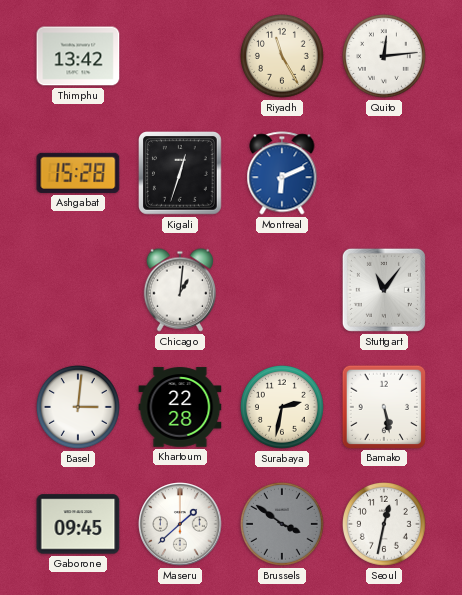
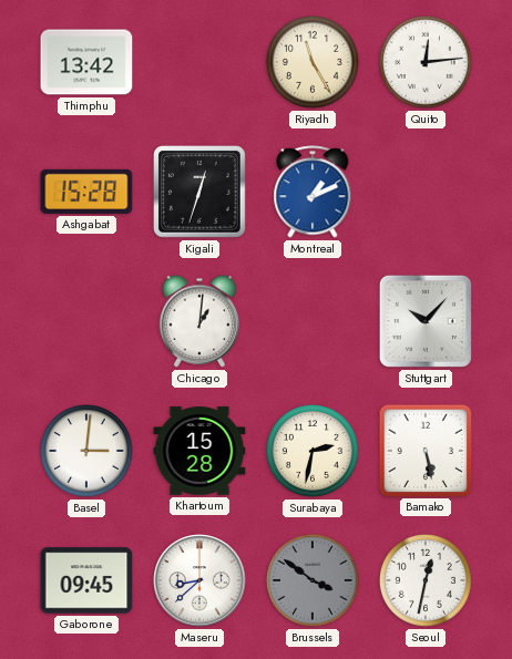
Montreal: 6:11 -> 1:11 (313, 192)
Stuttgart: 11:06 -> 10:07 (426, 321)
Khartoum: 22:28 -> 15:28 (199, 451)
Maseru: 1:38 -> 8:38 (199, 580)
